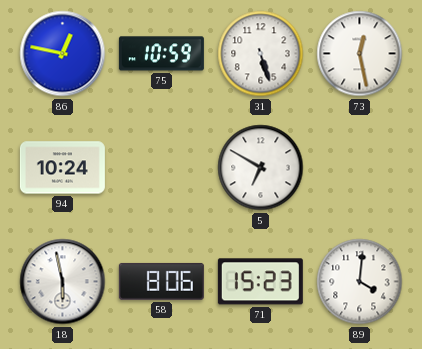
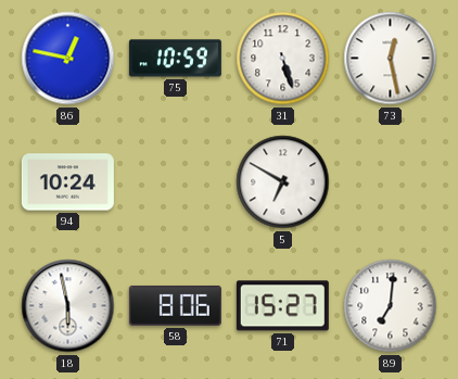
71: 15:23 -> 15:27 (282, 306)
89: 4:01 -> 7:01 (391, 306)
